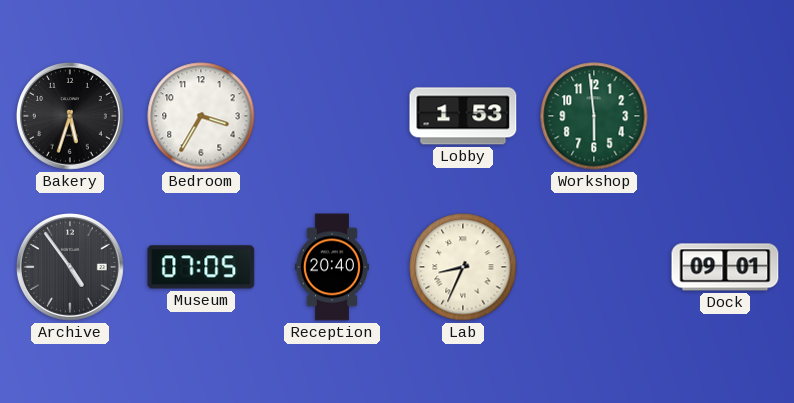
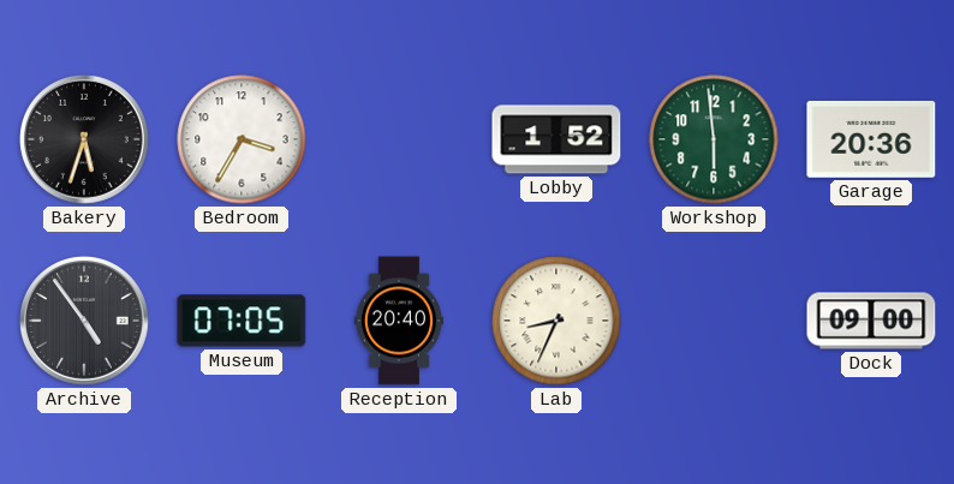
Lobby: 1:53 -> 1:52 (556, 139)
Garage: none -> 20:36 (871, 139)
Dock: 09:01 -> 09:00 (871, 321)
